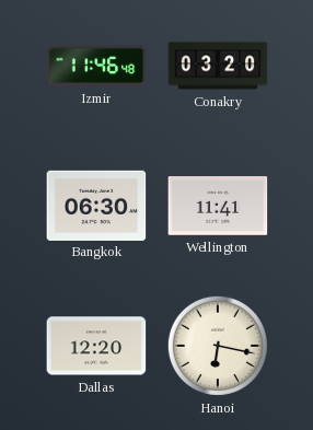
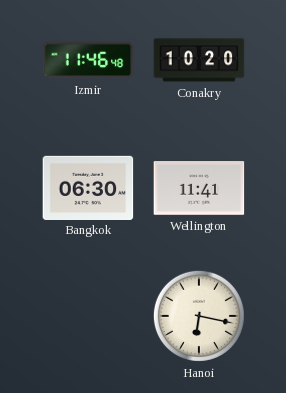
Conakry: 03:20 -> 10:20 (199, 60)
Dallas: 12:20 -> none (96, 346)
